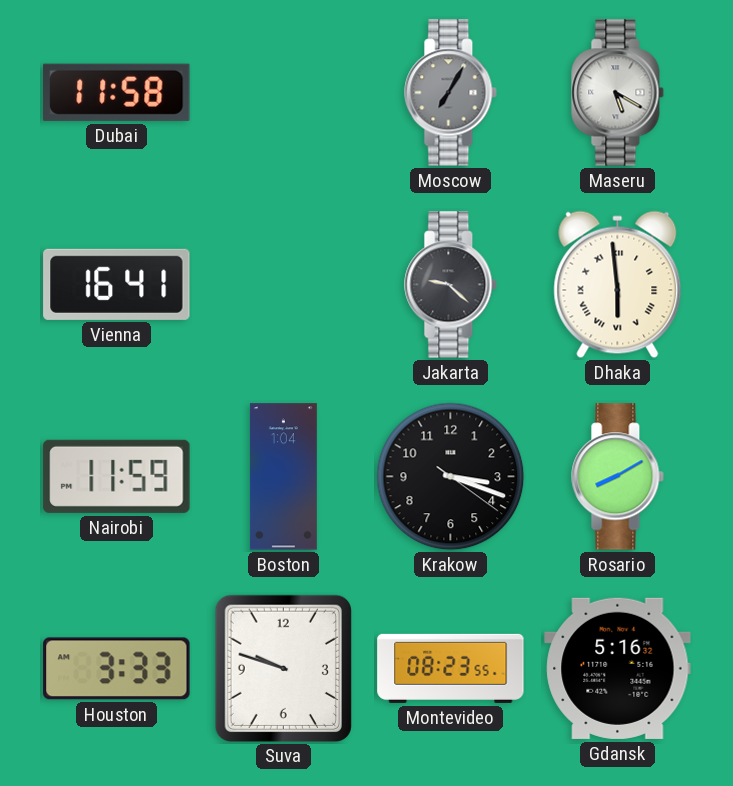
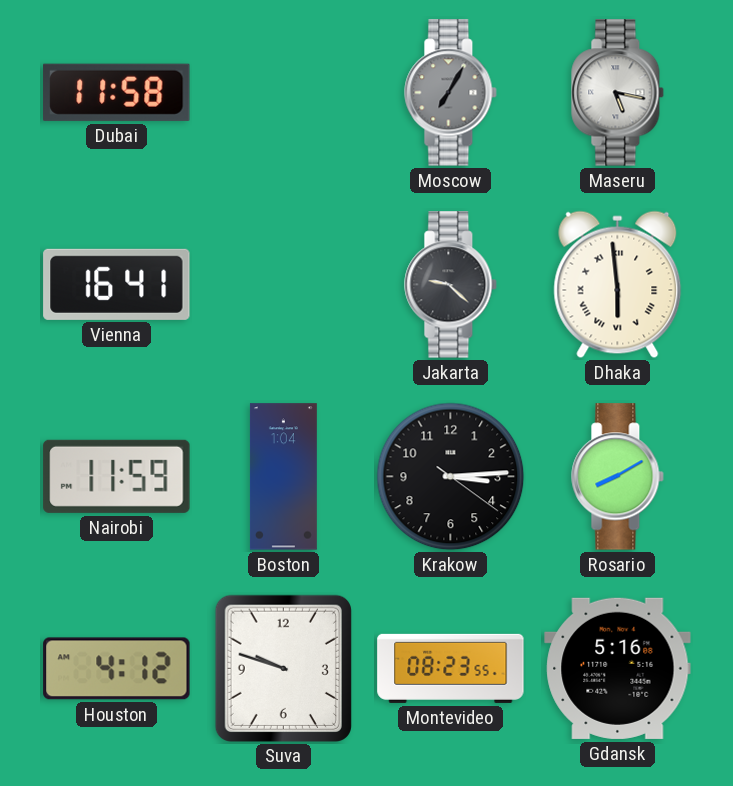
Maseru: 5:20 -> 5:17 (618, 93)
Krakow: 3:18 -> 3:14 (451, 477)
Houston: 3:33 -> 4:12 (117, 669)
Gdansk: 5:16:32 -> 5:16:08 (618, 668)
